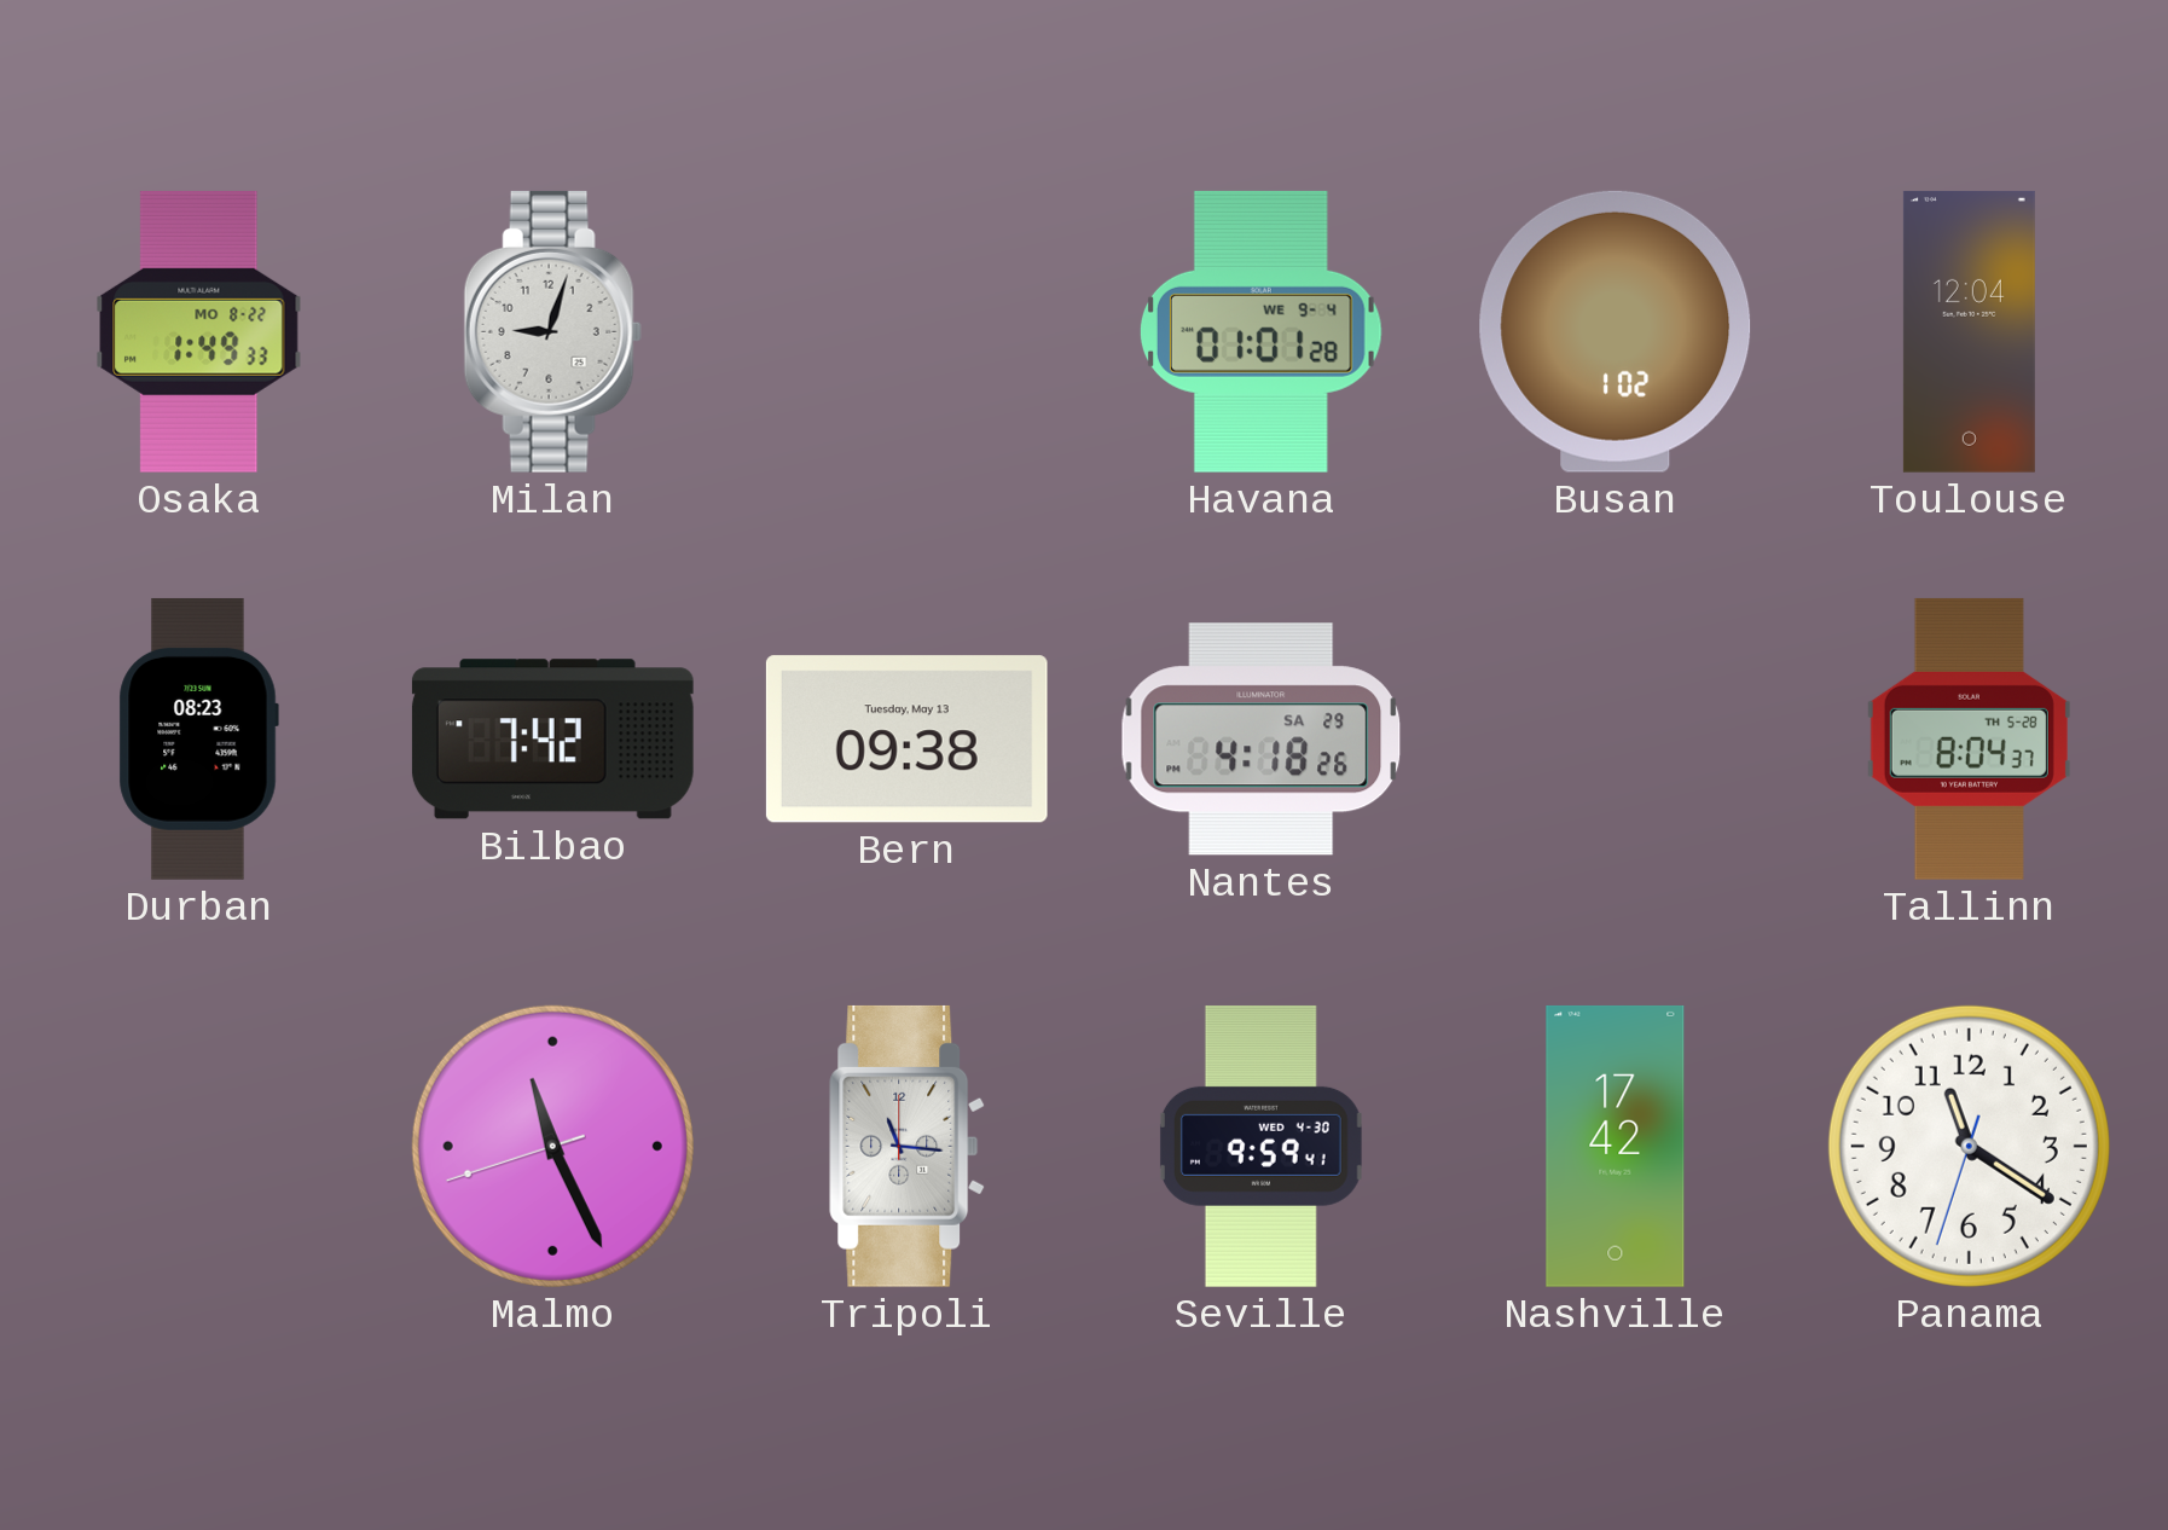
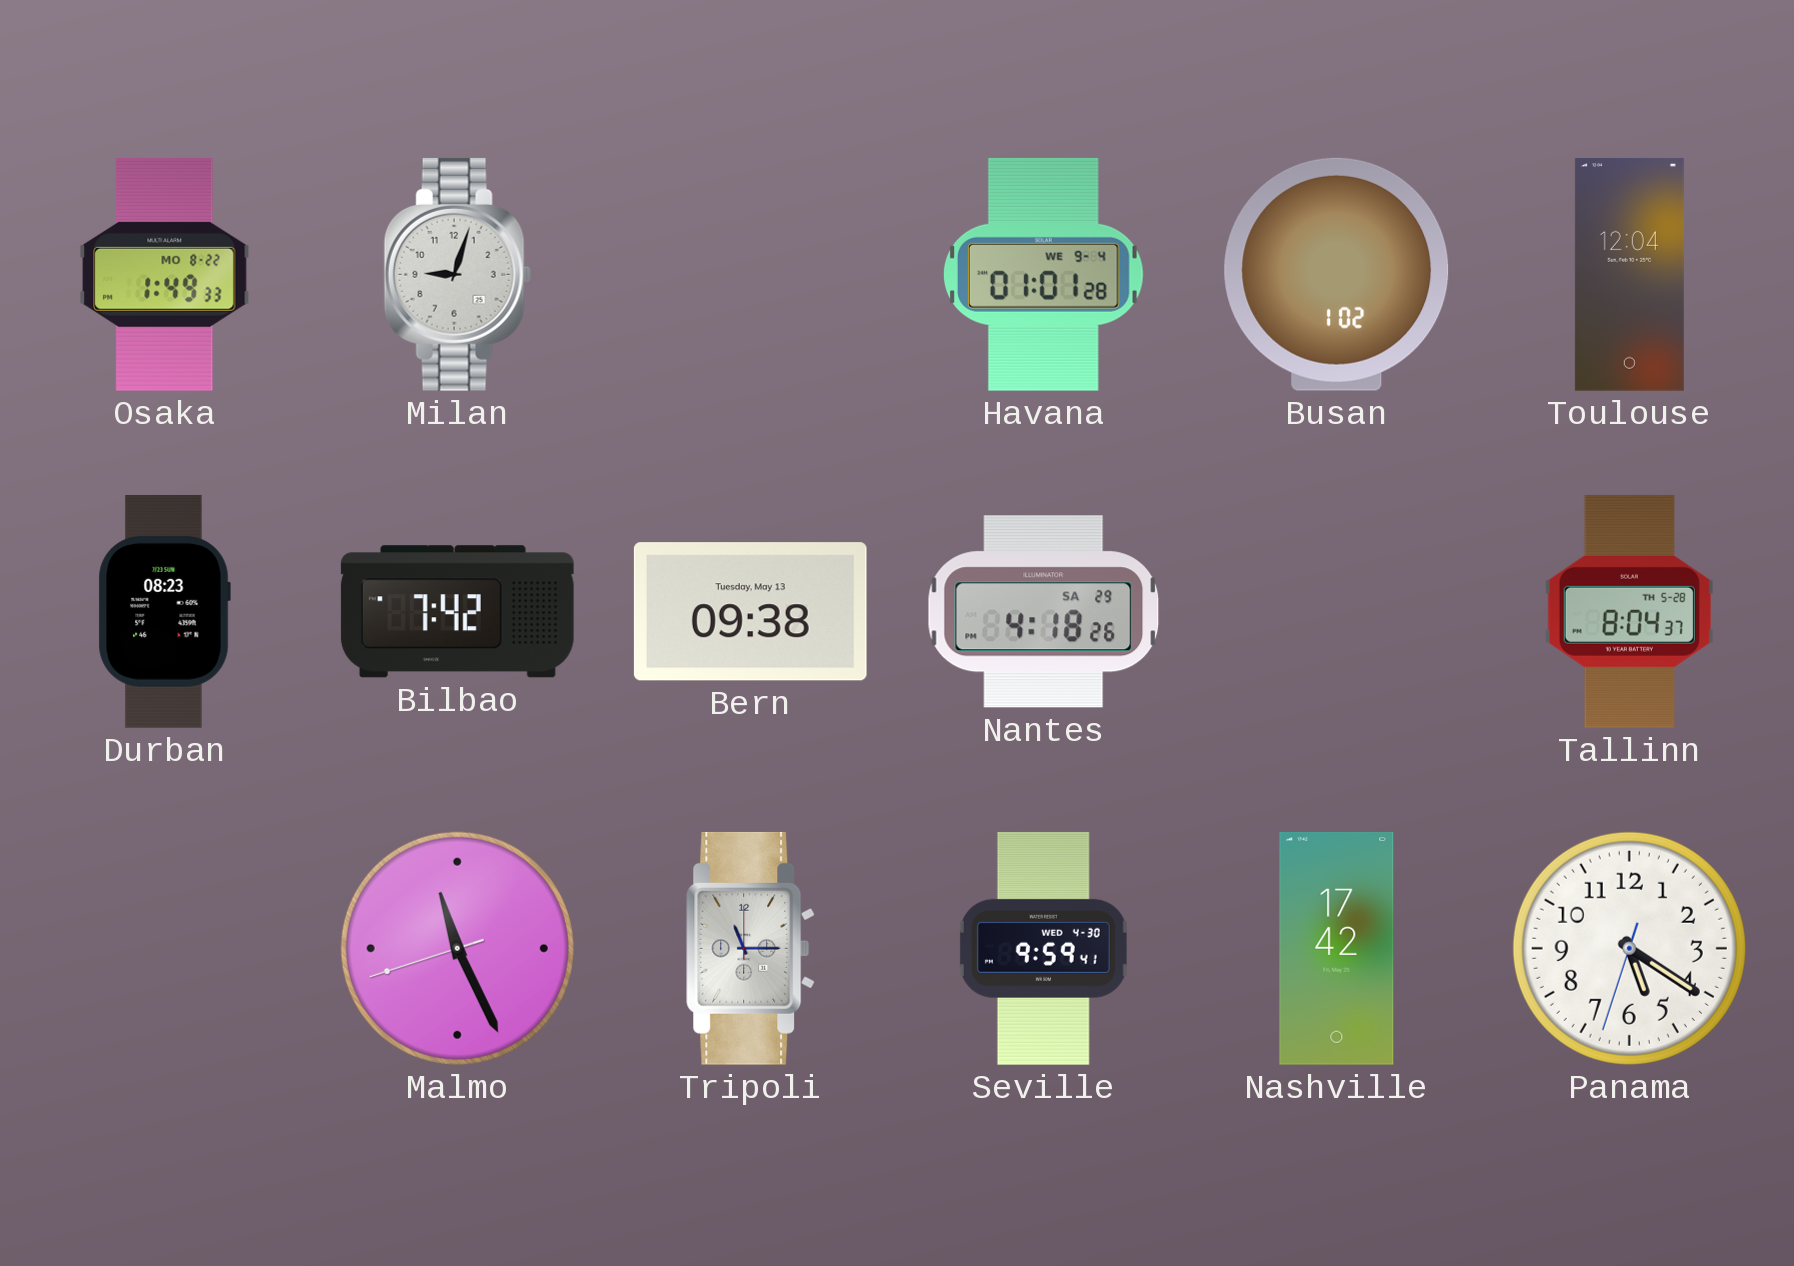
Tripoli: 11:16 -> 11:15 (751, 948)
Panama: 11:20 -> 5:20 (1629, 948)
